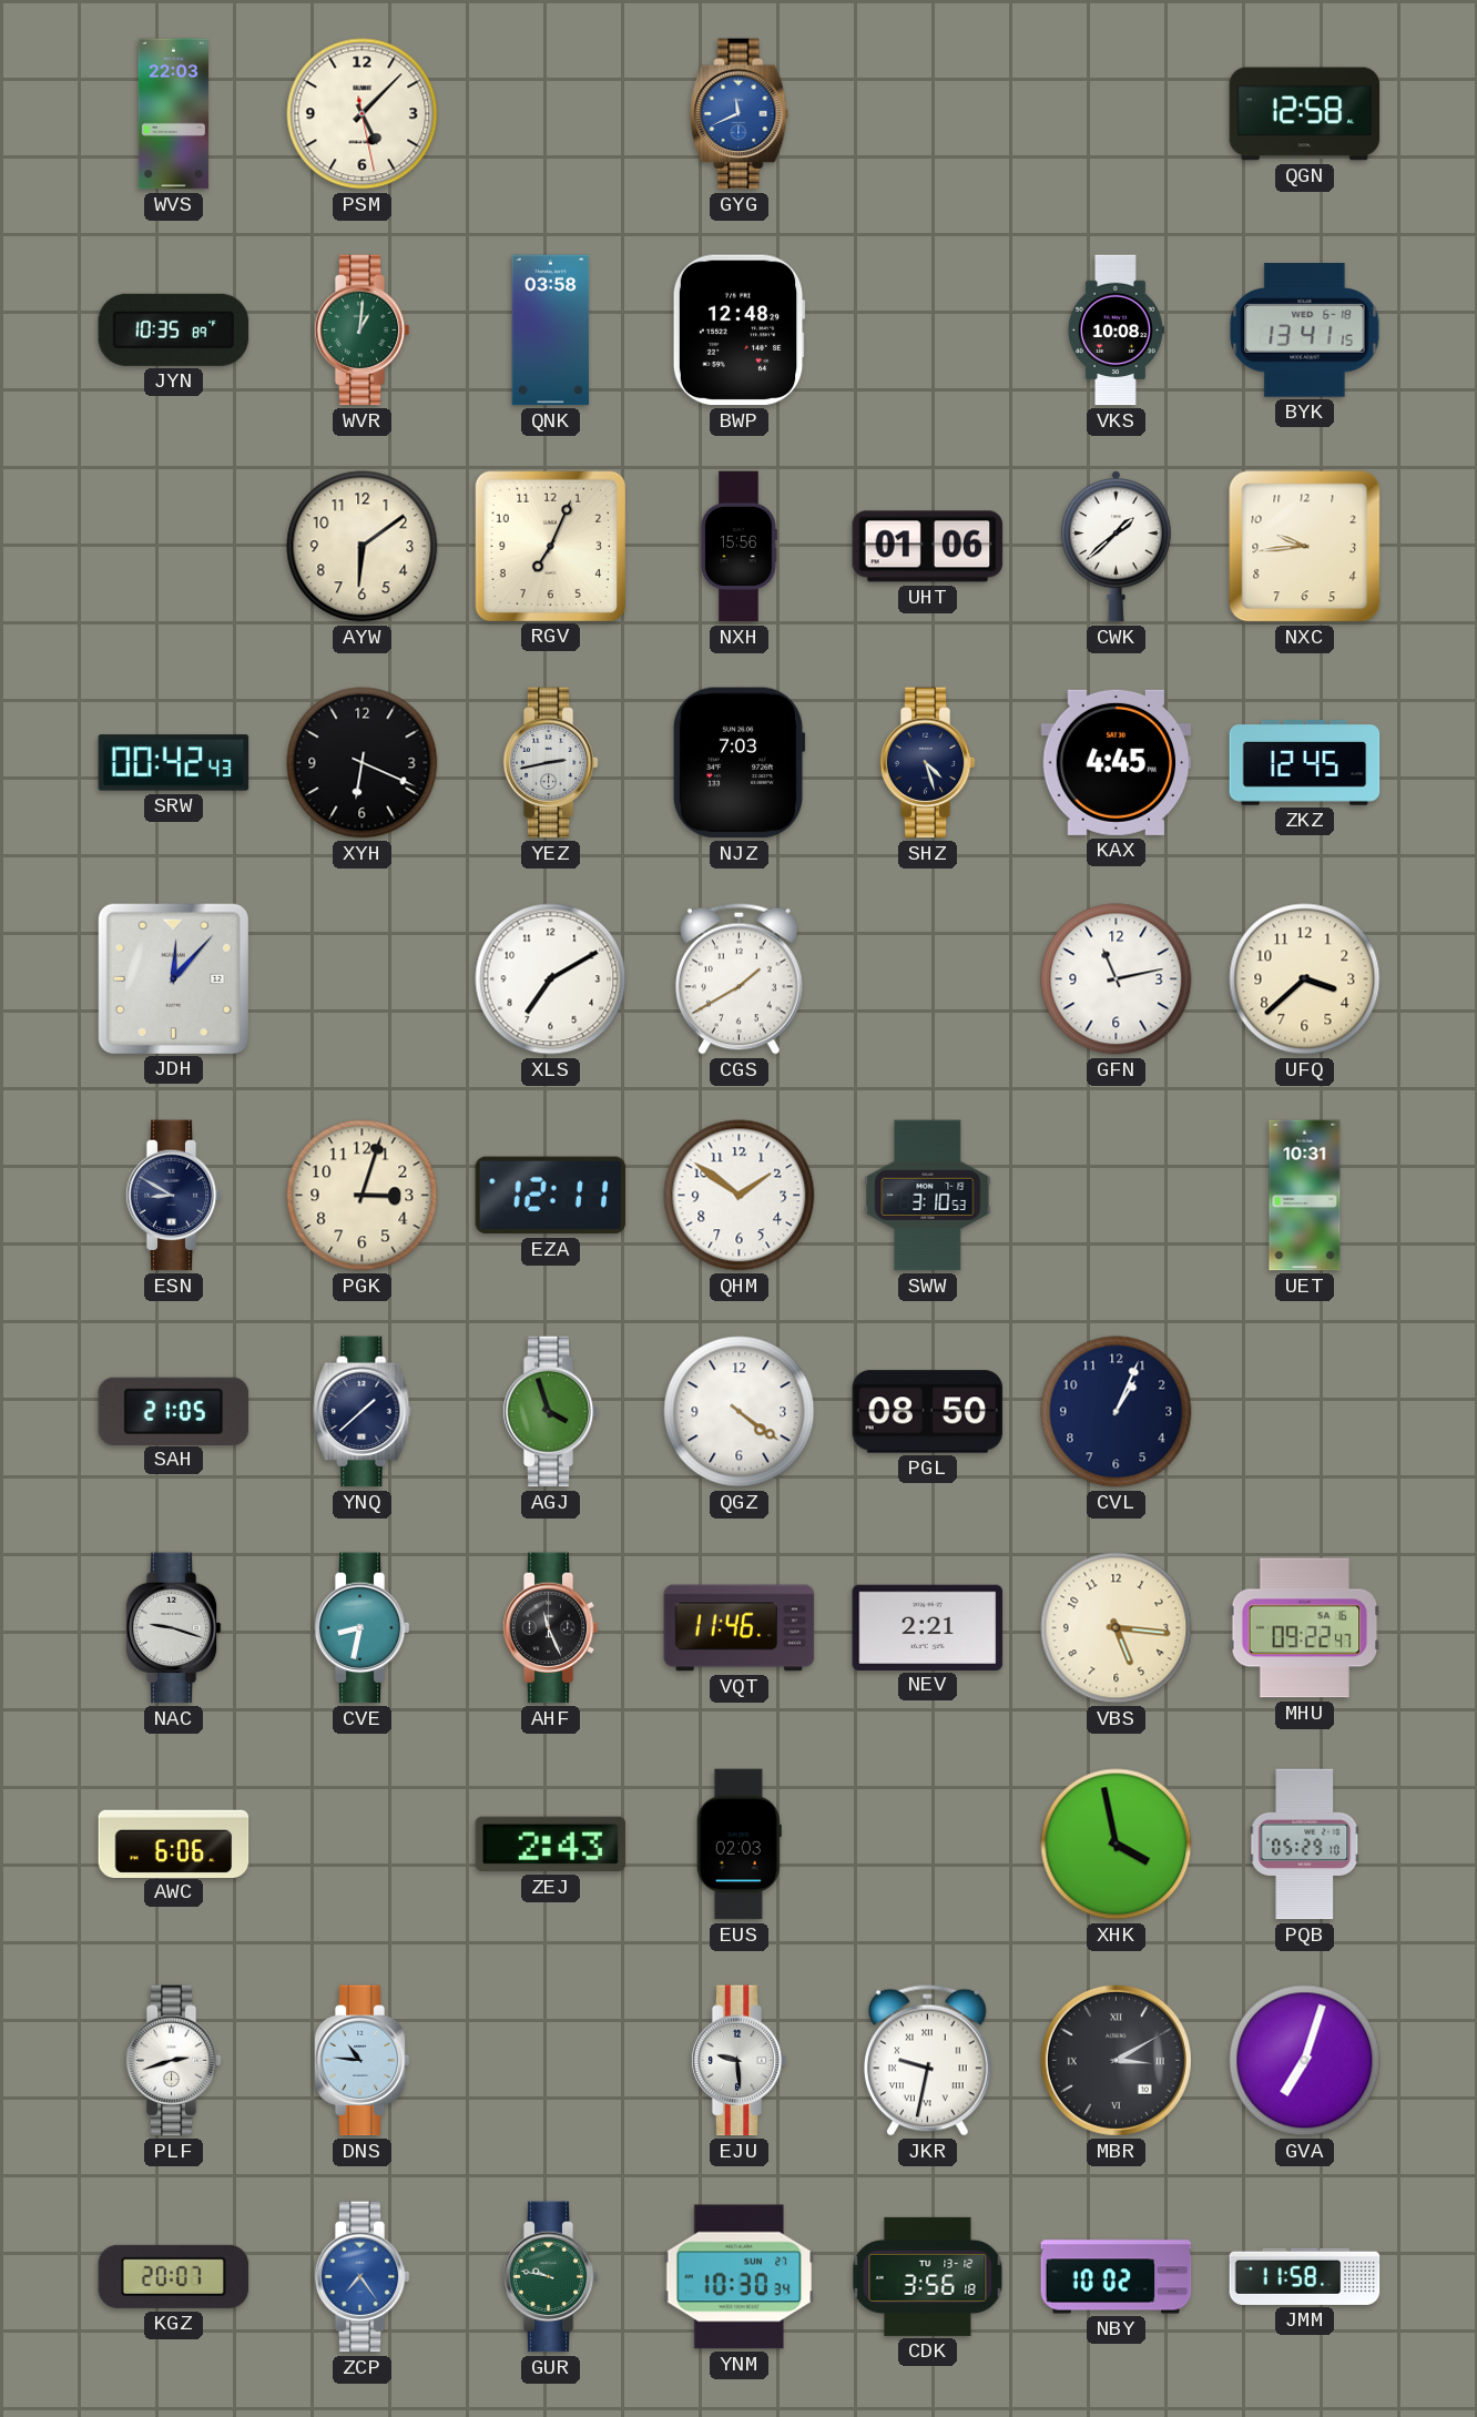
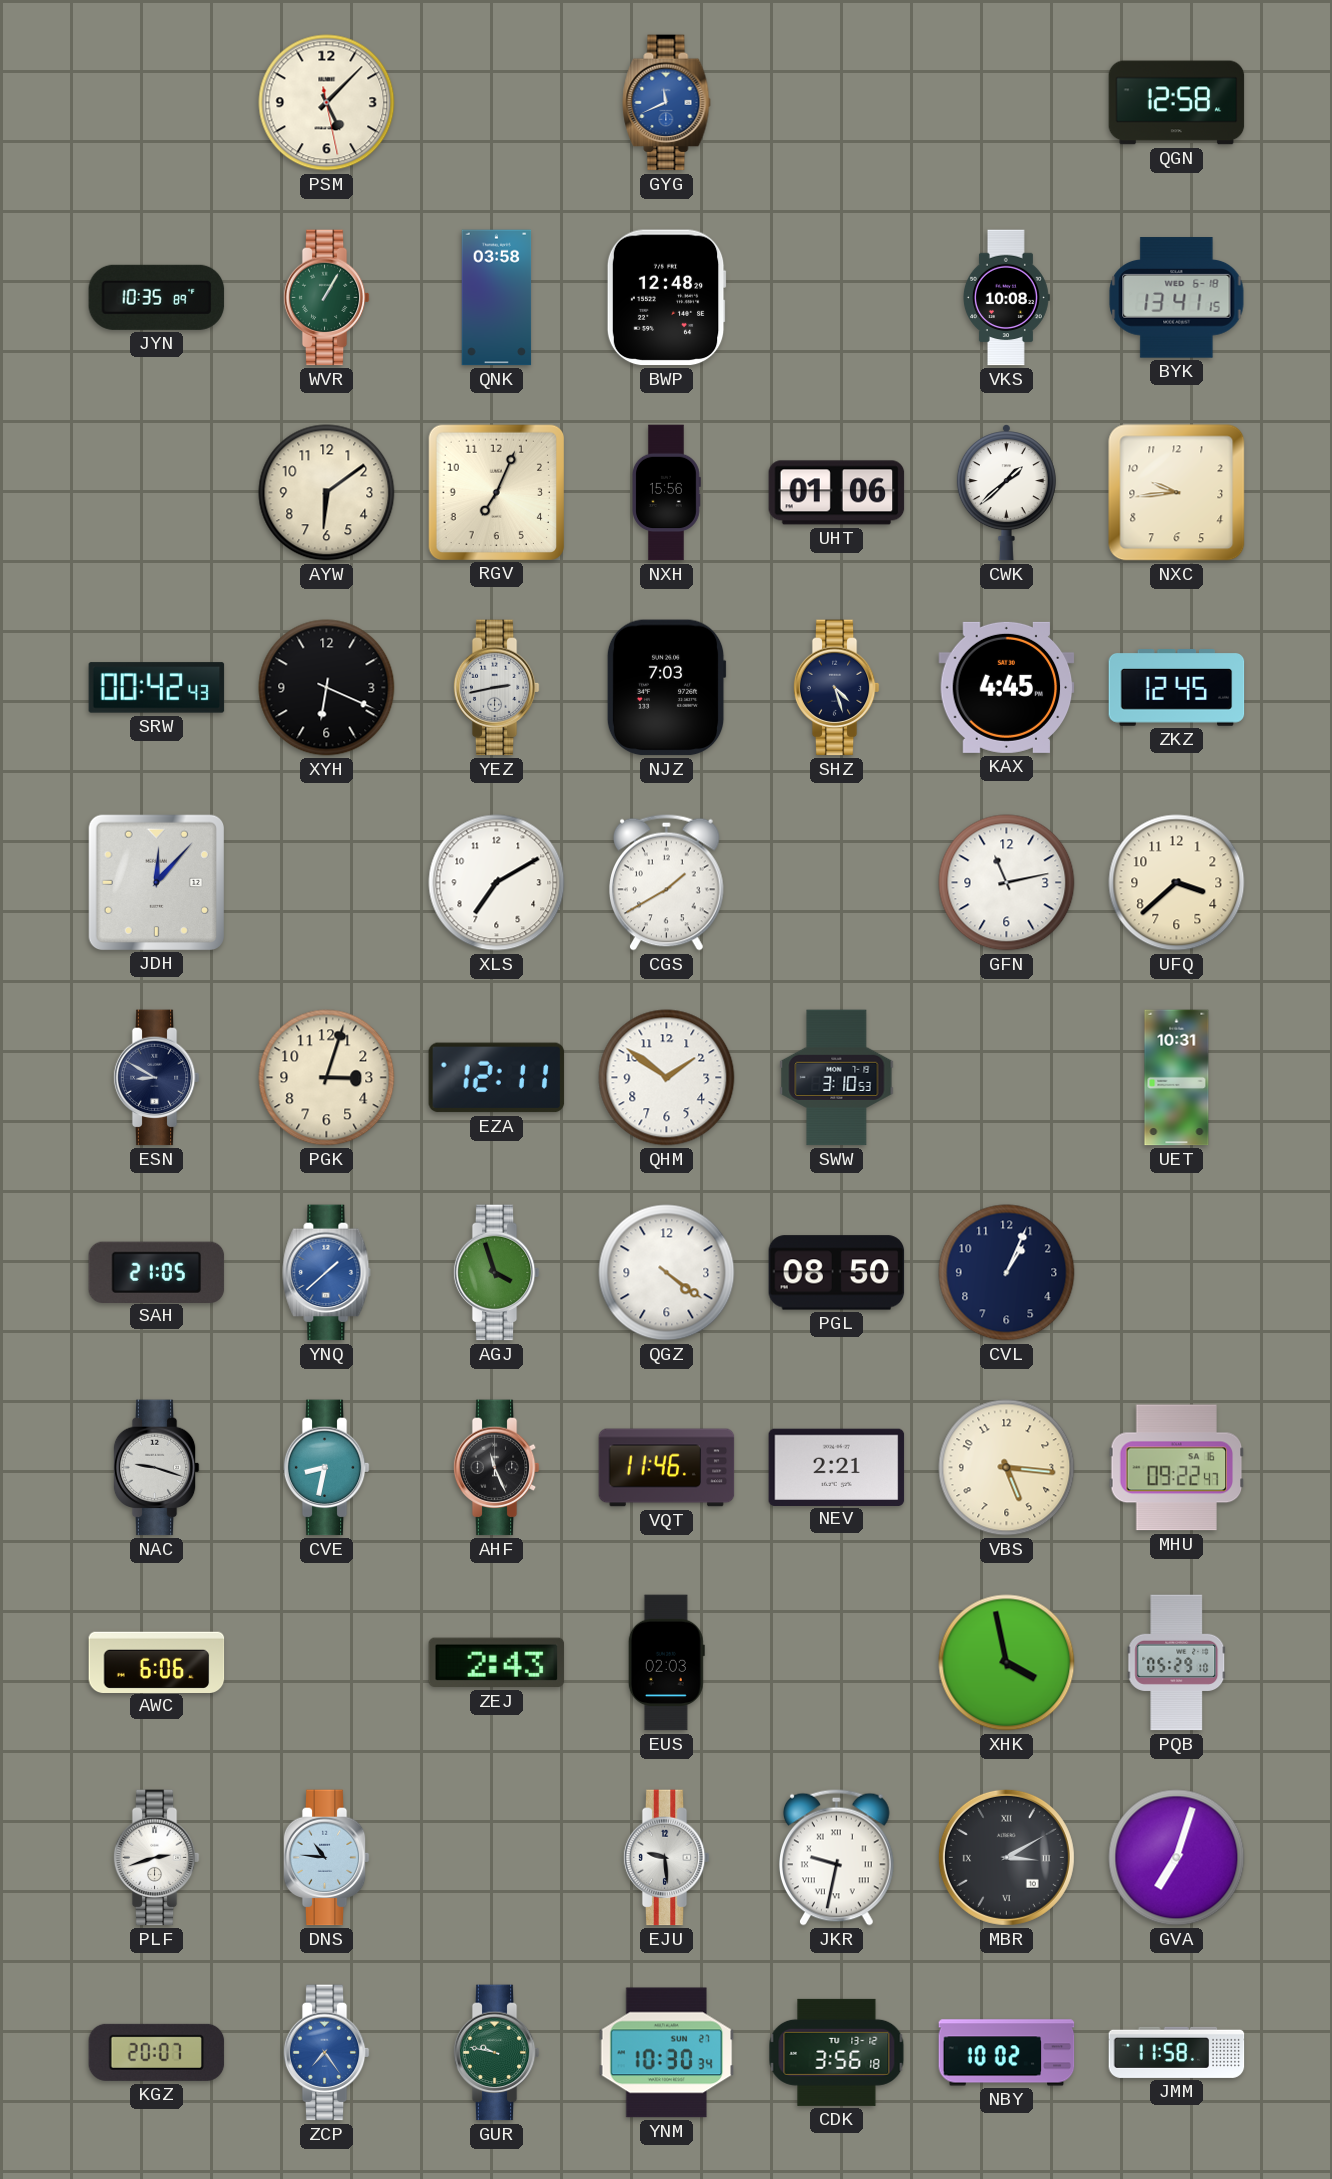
WVS: 22:03 -> none (173, 114)
WVR: 1:01 -> 1:05 (326, 298)
YNQ dial: navy -> blue (327, 1273)
